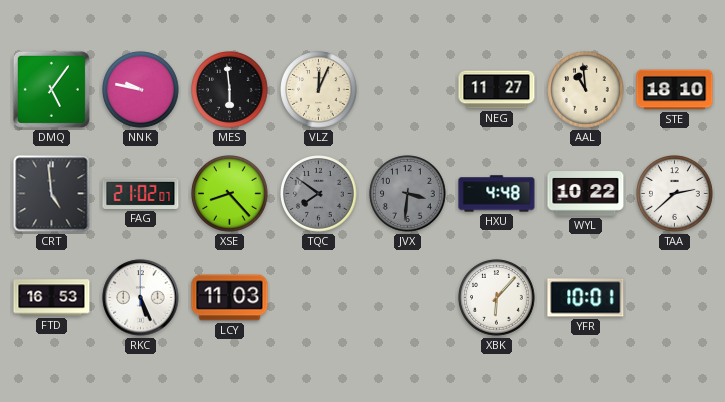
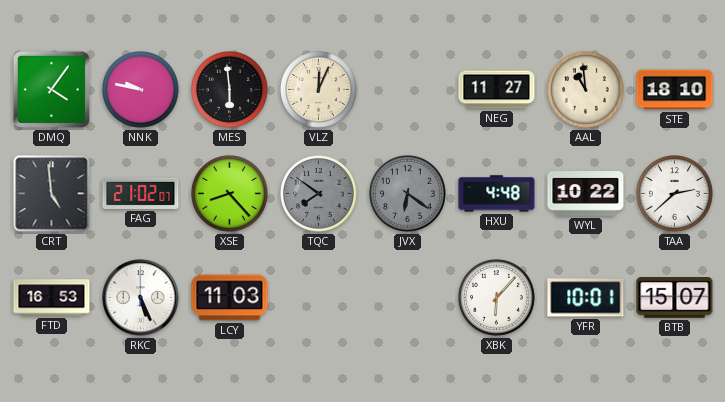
DMQ: 5:06 -> 4:06 (51, 89)
JVX: 3:31 -> 6:21 (408, 194)
BTB: none -> 15:07 (675, 298)
